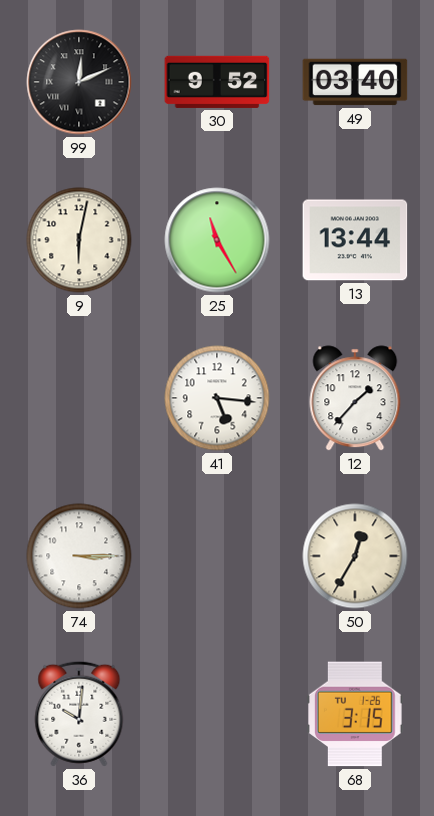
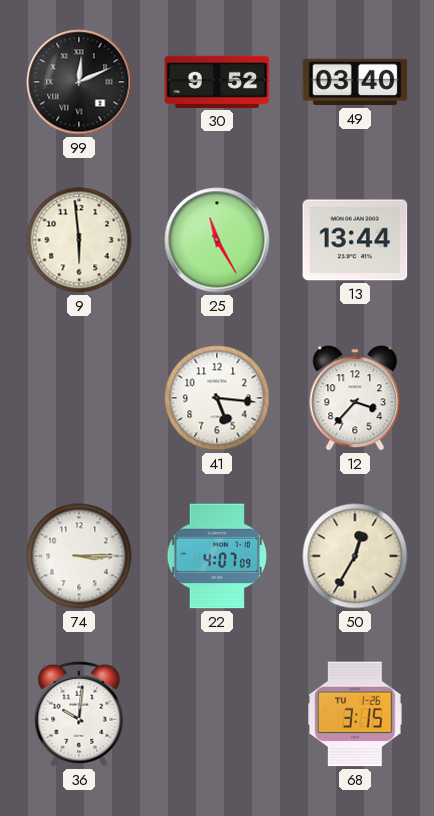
9: 6:02 -> 5:59 (79, 240)
12: 1:37 -> 3:37 (355, 398)
22: none -> 4:07 (217, 556)
